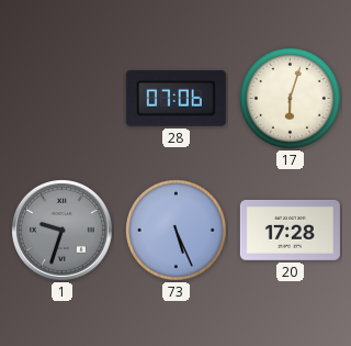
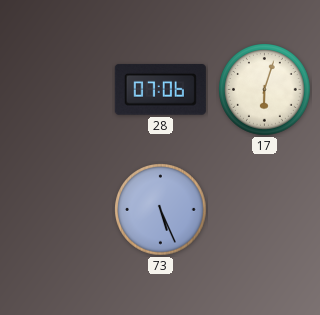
1: 9:33 -> none (63, 231)
20: 17:28 -> none (290, 231)
